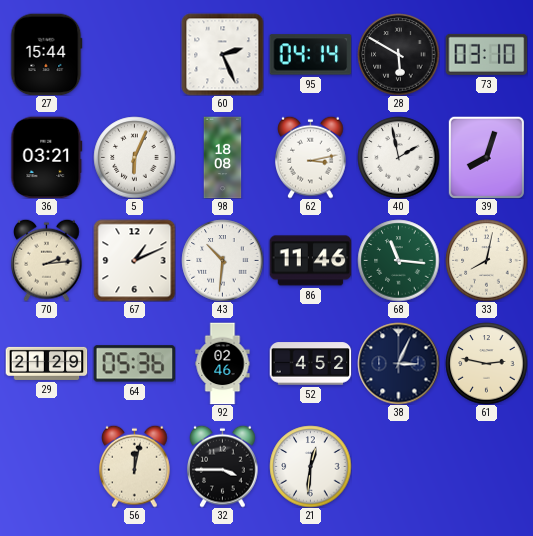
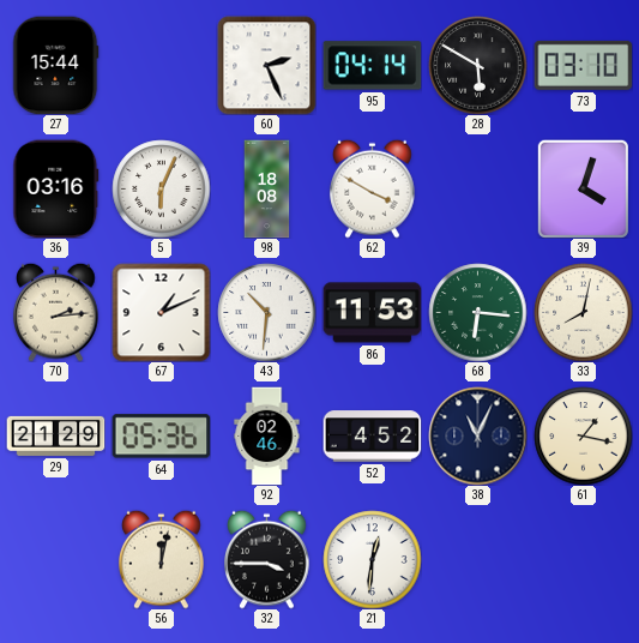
36: 03:21 -> 03:16 (56, 188)
62: 3:13 -> 3:50 (373, 188)
40: 1:58 -> none (398, 157)
39: 8:03 -> 4:03 (583, 188)
86: 11:46 -> 11:53 (372, 313)
68: 11:16 -> 6:16 (477, 312)
38: 3:04 -> 11:04 (477, 435)
61: 2:47 -> 1:17 (583, 435)
